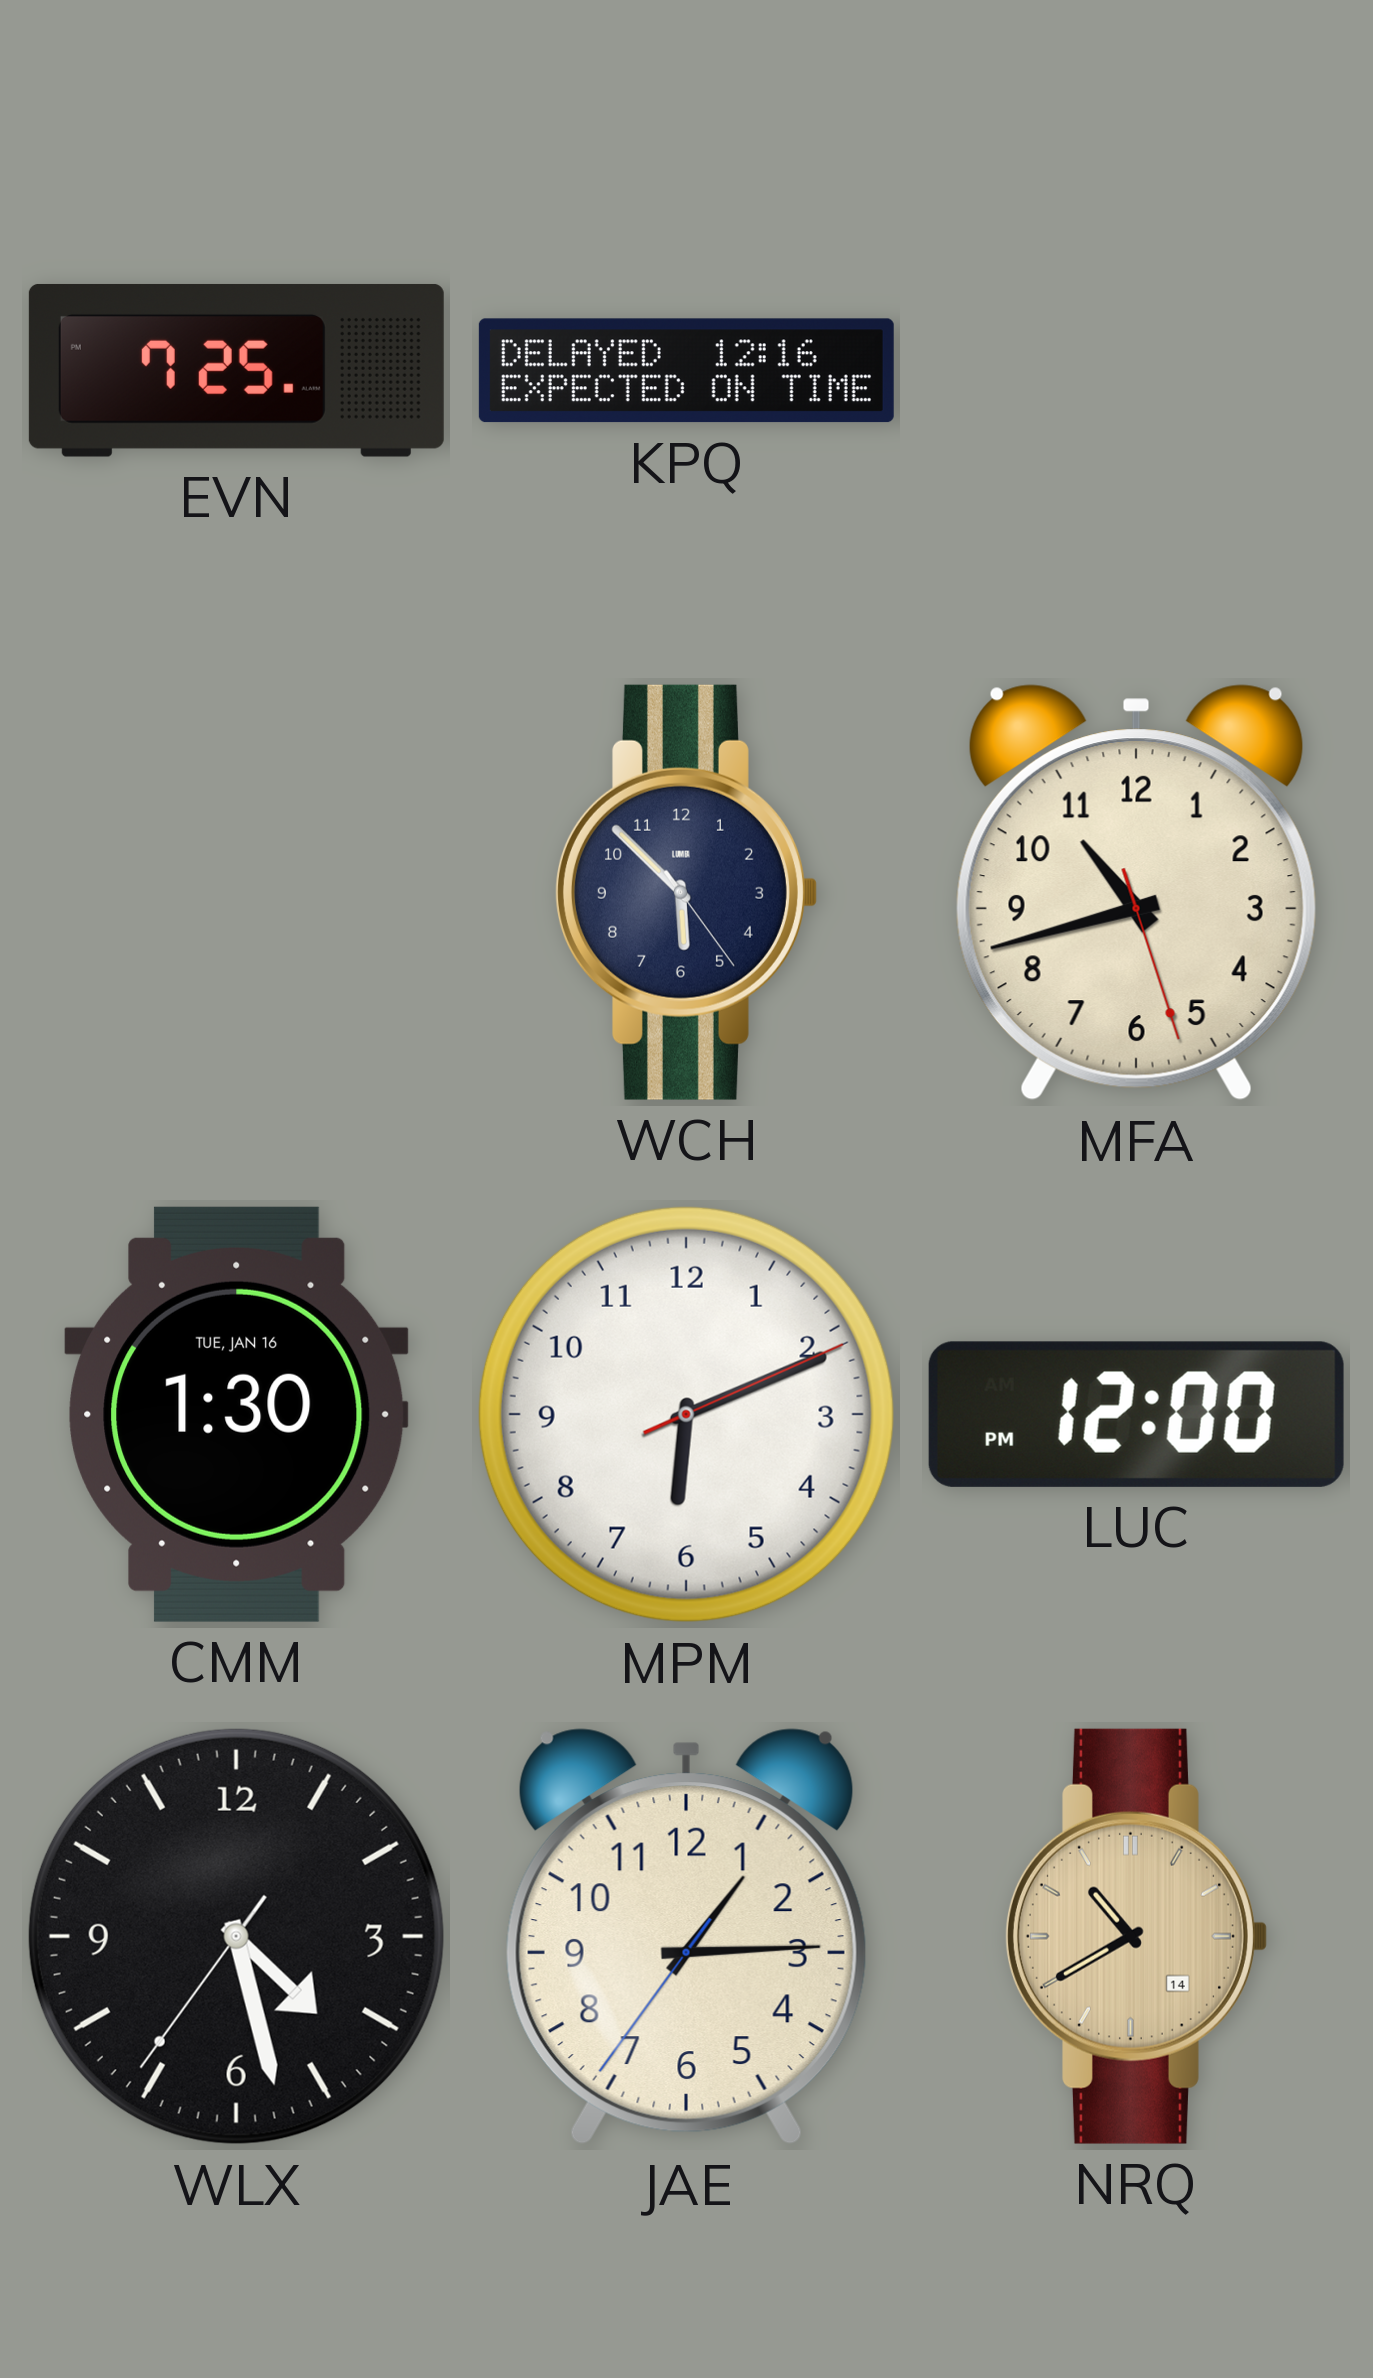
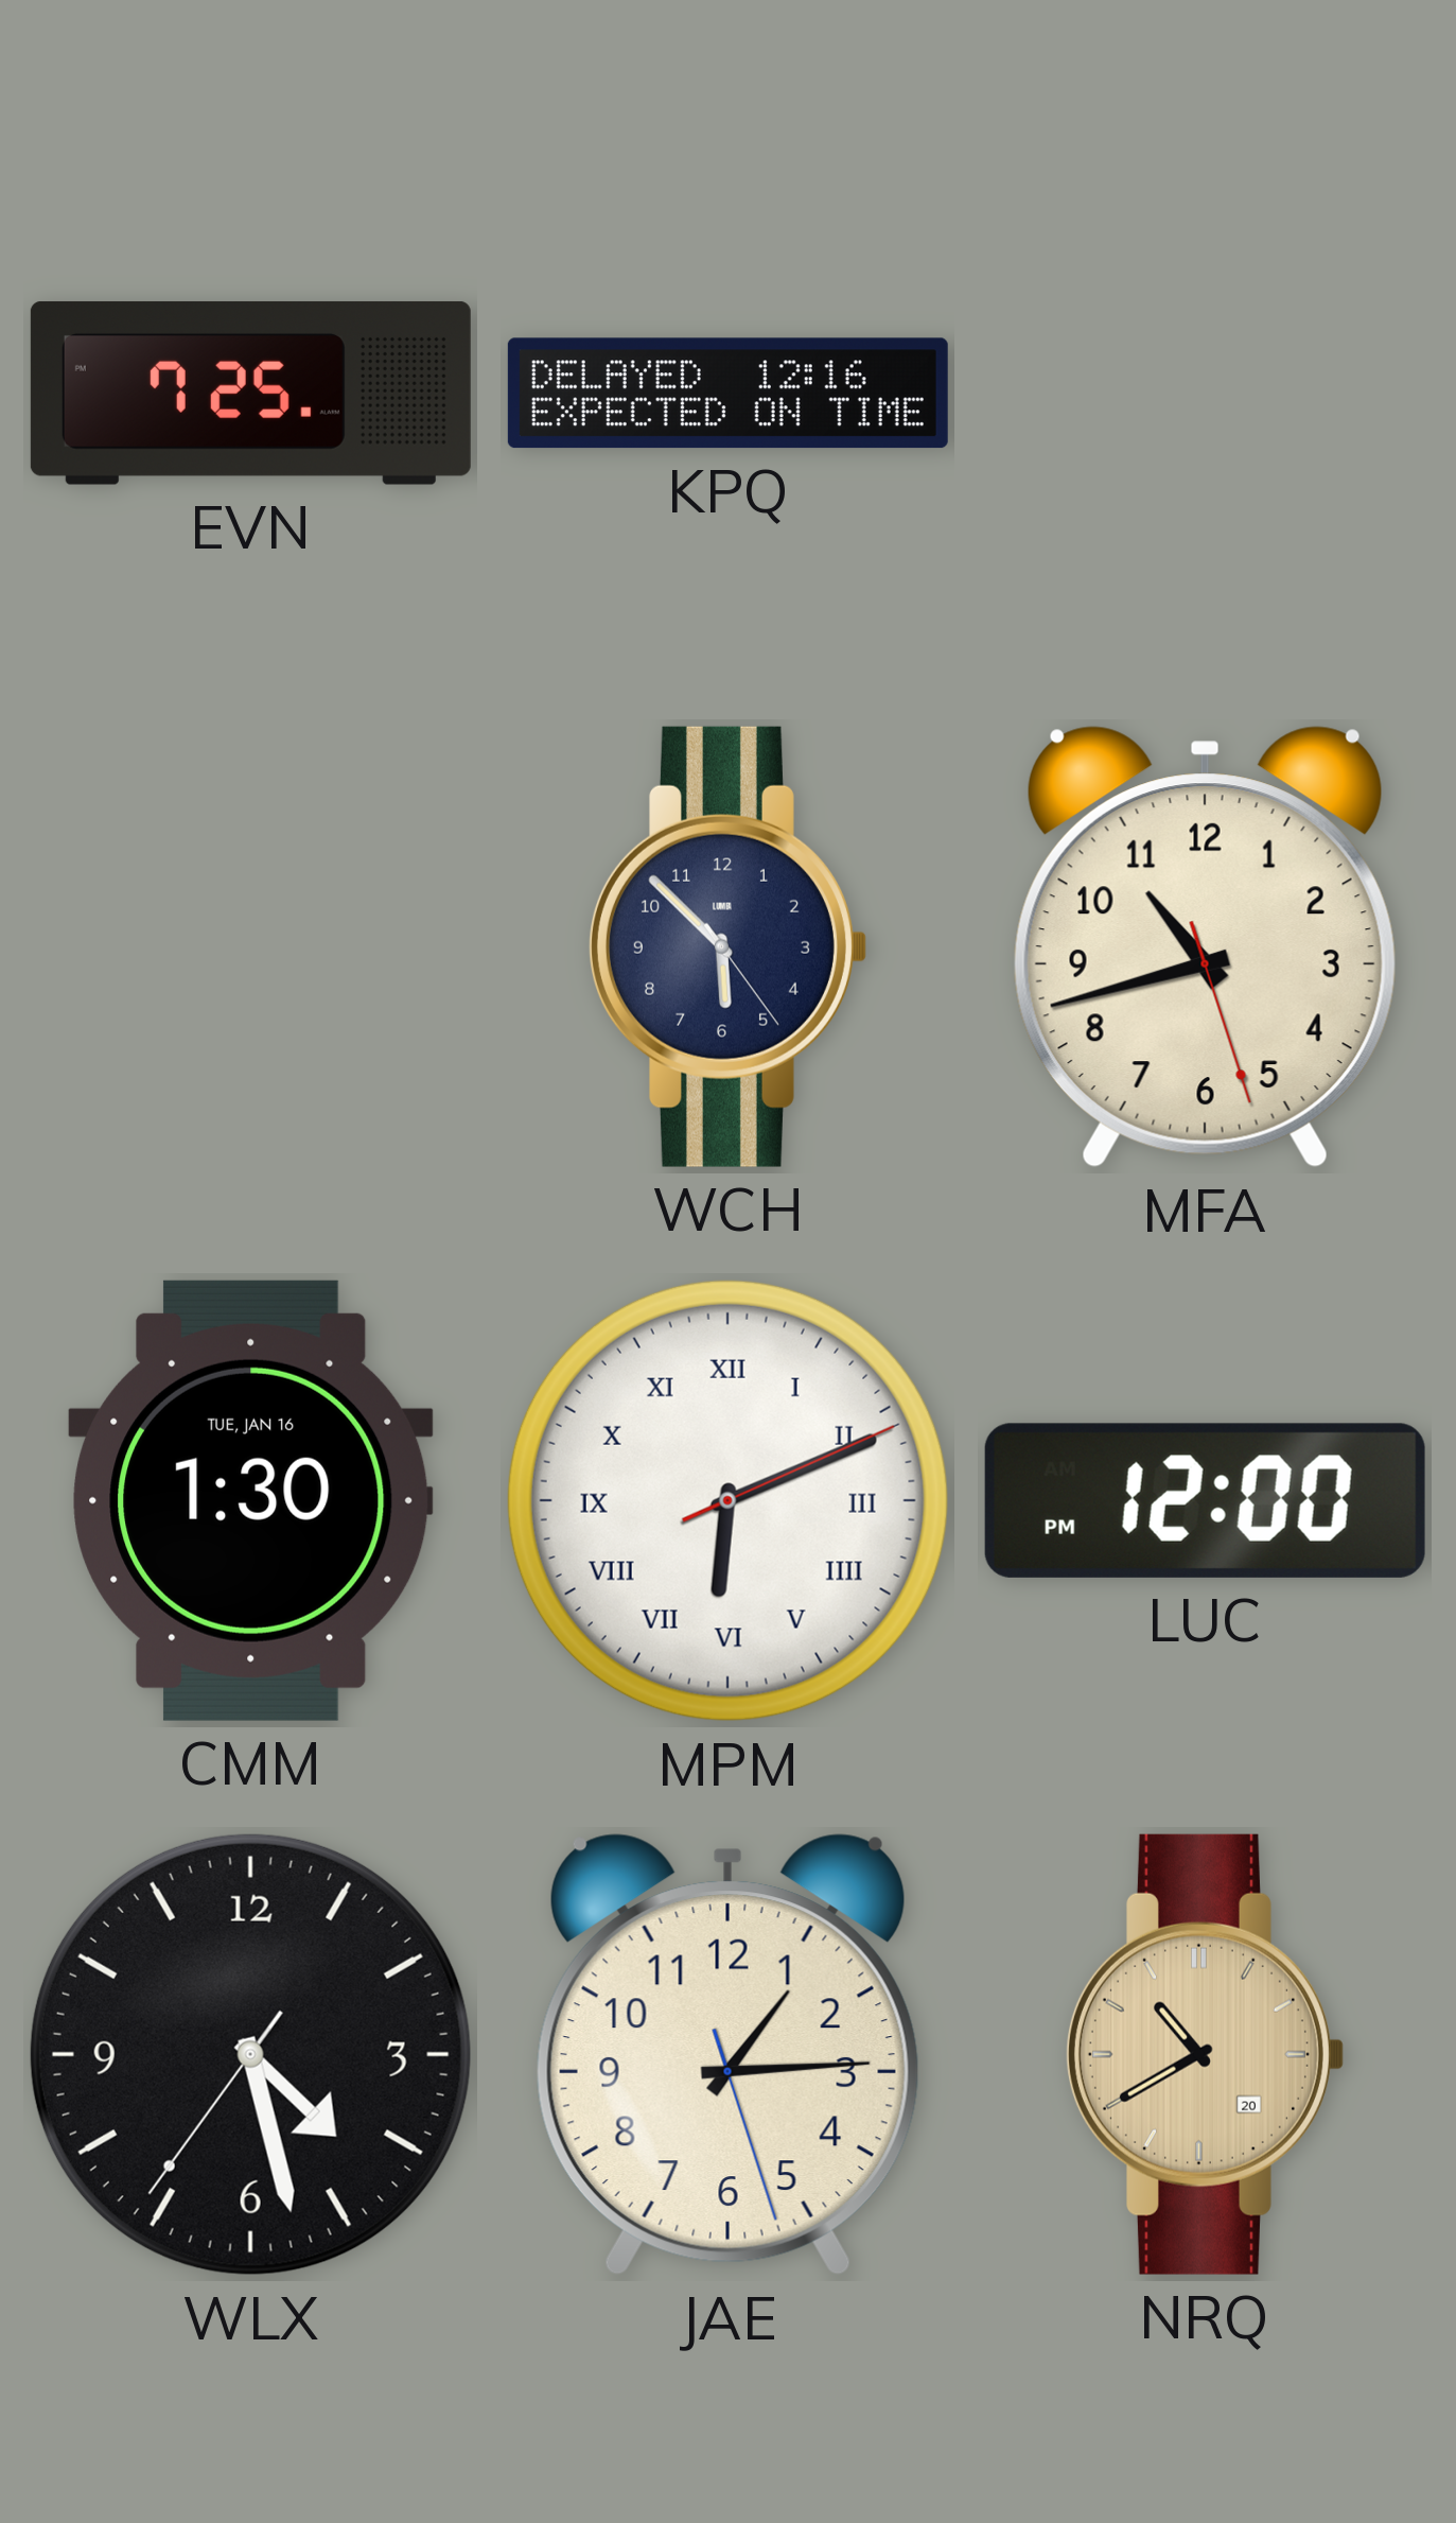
MPM numerals: Arabic -> Roman (727, 1500)
JAE: 1:14:36 -> 1:14:27 (727, 2055)
NRQ date: 14 -> 20 (1205, 2054)
